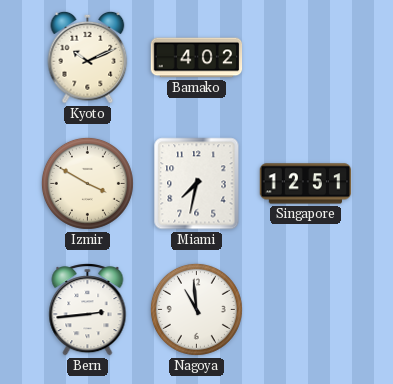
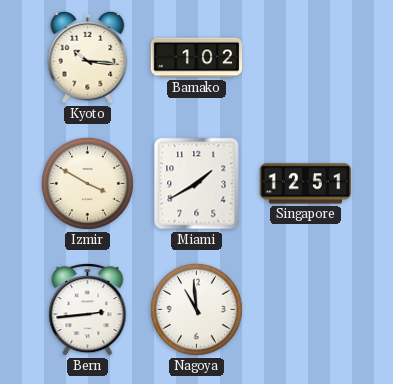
Kyoto: 10:11 -> 10:16 (88, 57)
Bamako: 4:02 -> 1:02 (197, 58)
Miami: 7:32 -> 1:40 (197, 184)
